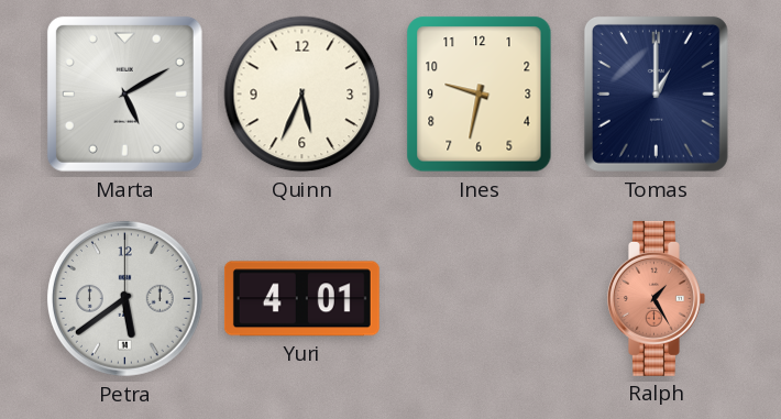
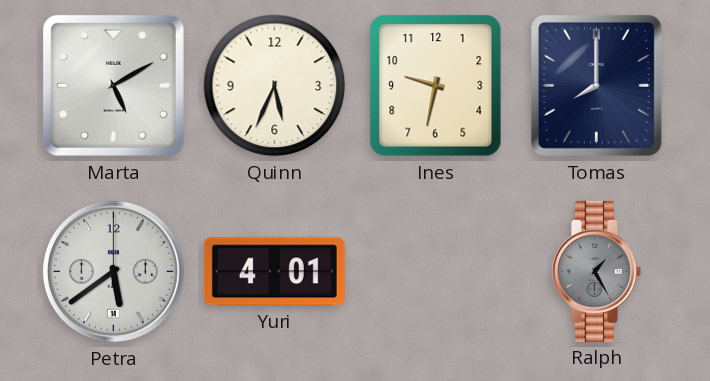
Tomas: 1:00 -> 8:00 (596, 85)
Ralph dial: salmon -> grey (597, 271)
